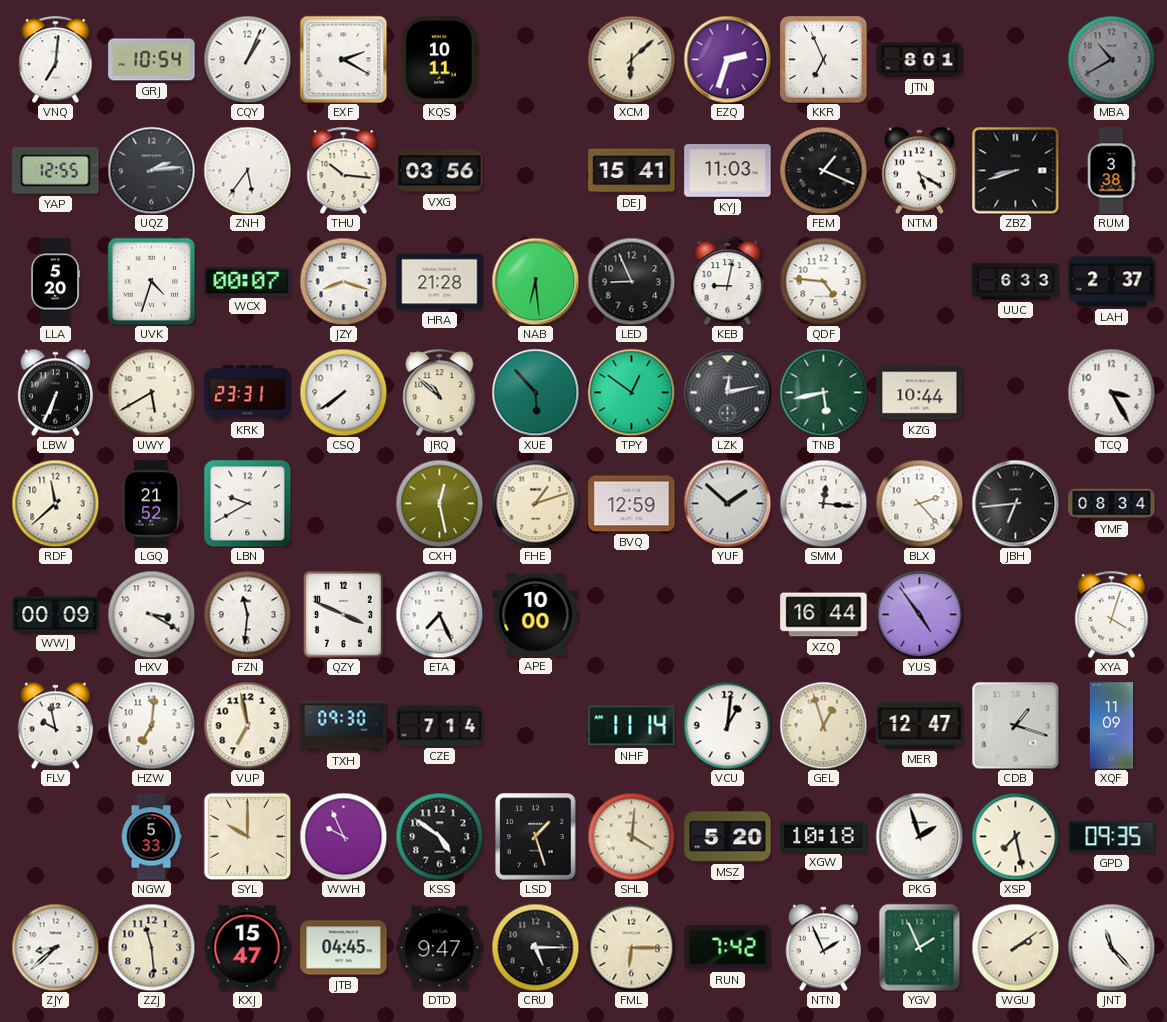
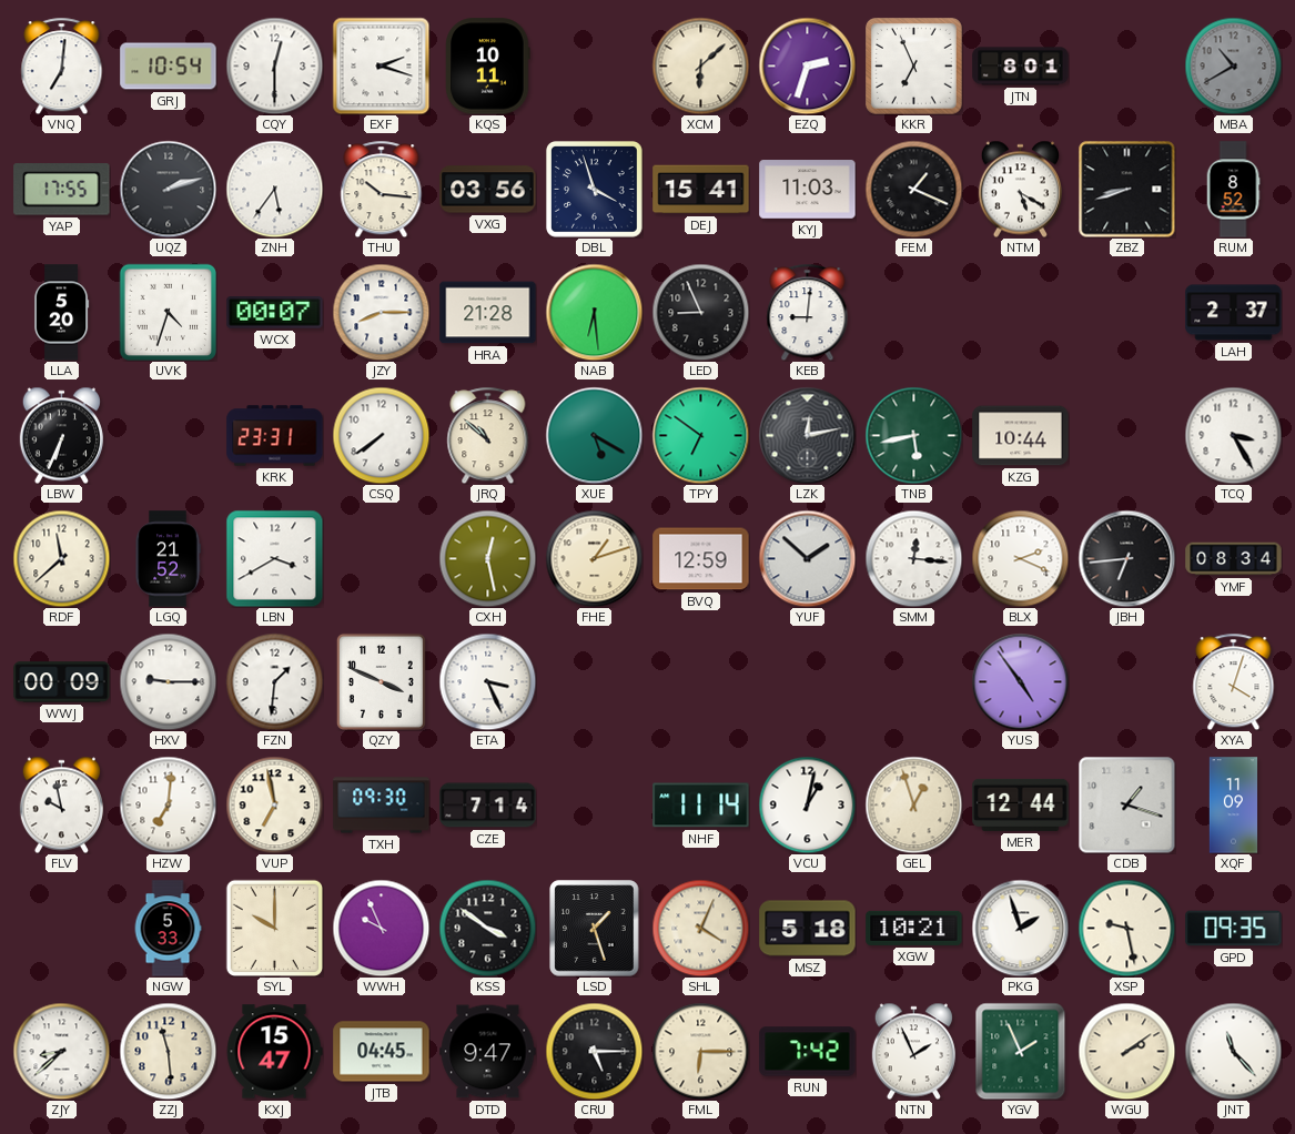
CQY: 1:04 -> 12:30 (274, 65)
EXF: 2:20 -> 2:18 (381, 65)
YAP: 12:55 -> 17:55 (62, 190)
UQZ: 2:14 -> 2:12 (168, 189)
DBL: none -> 3:57 (595, 190)
RUM: 3:38 -> 8:52 (1233, 190)
JZY: 8:18 -> 8:15 (381, 312)
KEB: 9:02 -> 9:01 (808, 312)
QDF: 4:46 -> none (823, 281)
UUC: 6:33 -> none (1016, 282)
UWY: 5:40 -> none (151, 392)
XUE: 5:53 -> 5:20 (594, 435)
TPY: 12:51 -> 6:51 (700, 435)
LBN: 9:40 -> 3:40 (274, 558)
BLX: 2:23 -> 2:19 (1020, 558)
HXV: 3:20 -> 9:15 (168, 681)
FZN: 11:31 -> 1:31 (274, 681)
ETA: 7:26 -> 3:26 (487, 681)
APE: 10:00 -> none (536, 615)
XZQ: 16:44 -> none (824, 615)
VCU: 1:01 -> 1:02 (807, 804)
MER: 12:47 -> 12:44 (1021, 804)
KSS: 4:51 -> 3:51 (487, 928)
SHL: 4:01 -> 4:04 (700, 928)
MSZ: 5:20 -> 5:18 (808, 929)
XGW: 10:18 -> 10:21 (914, 928)
XSP: 7:28 -> 9:28 (1126, 928)
